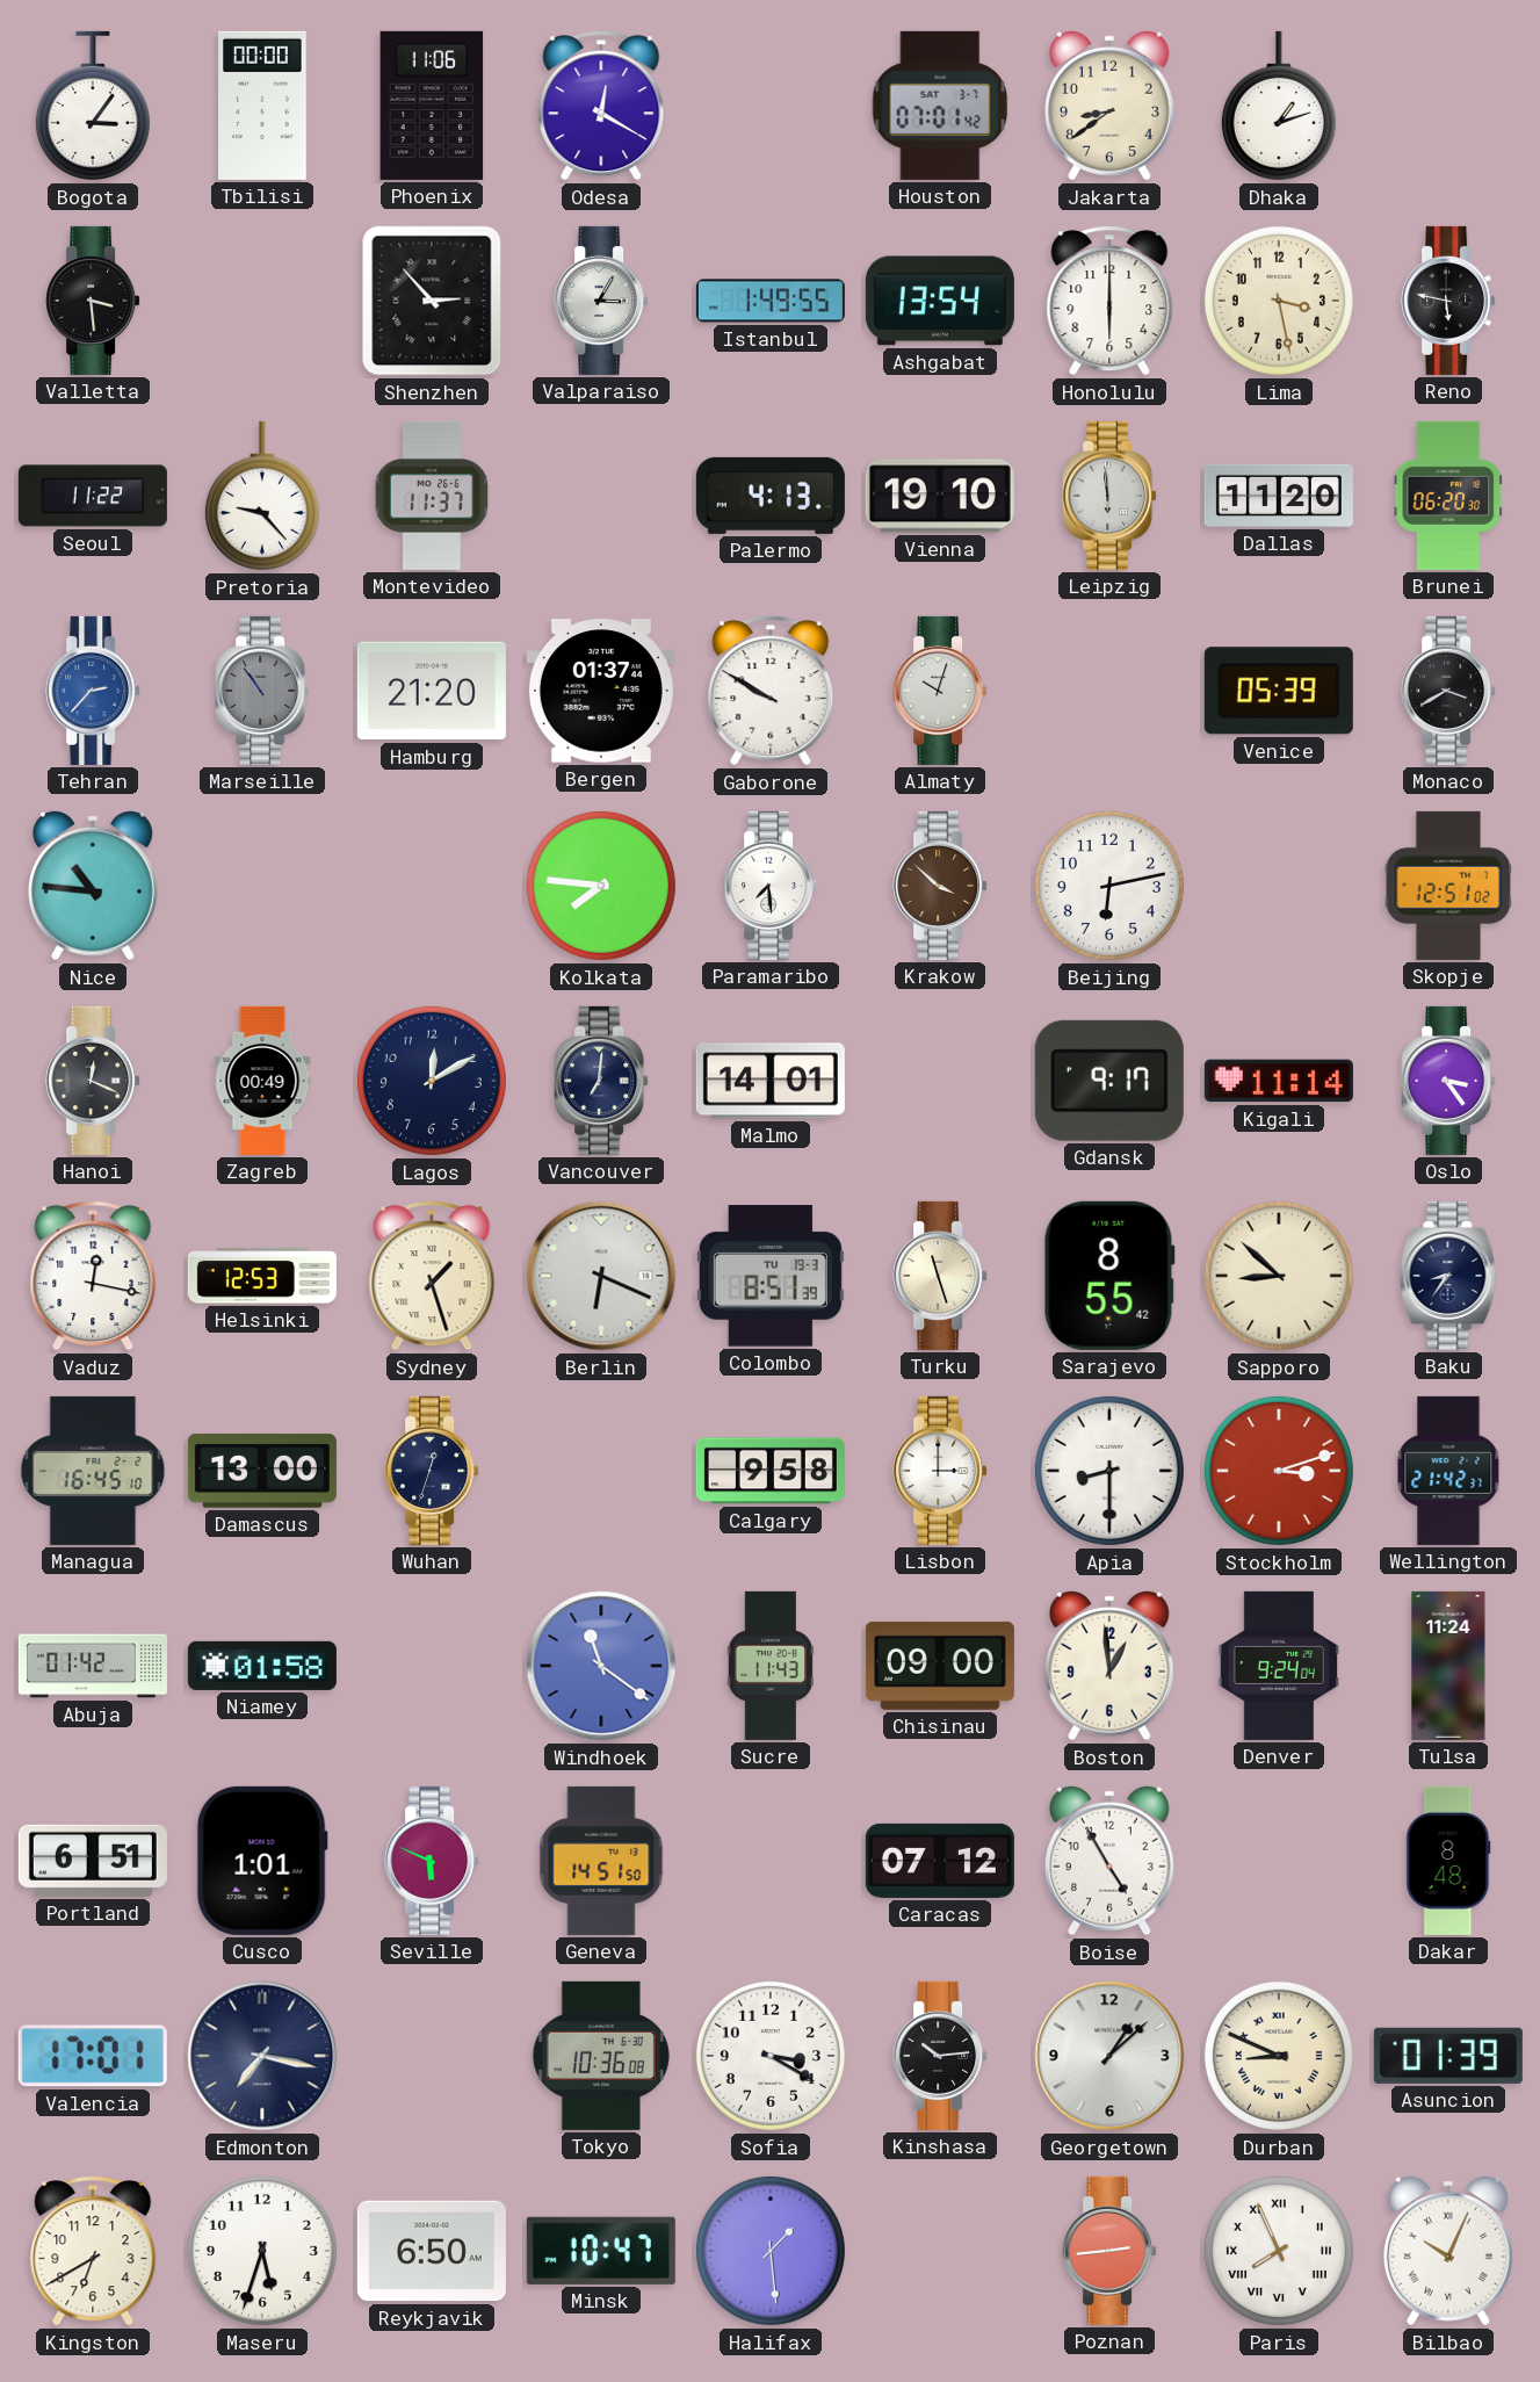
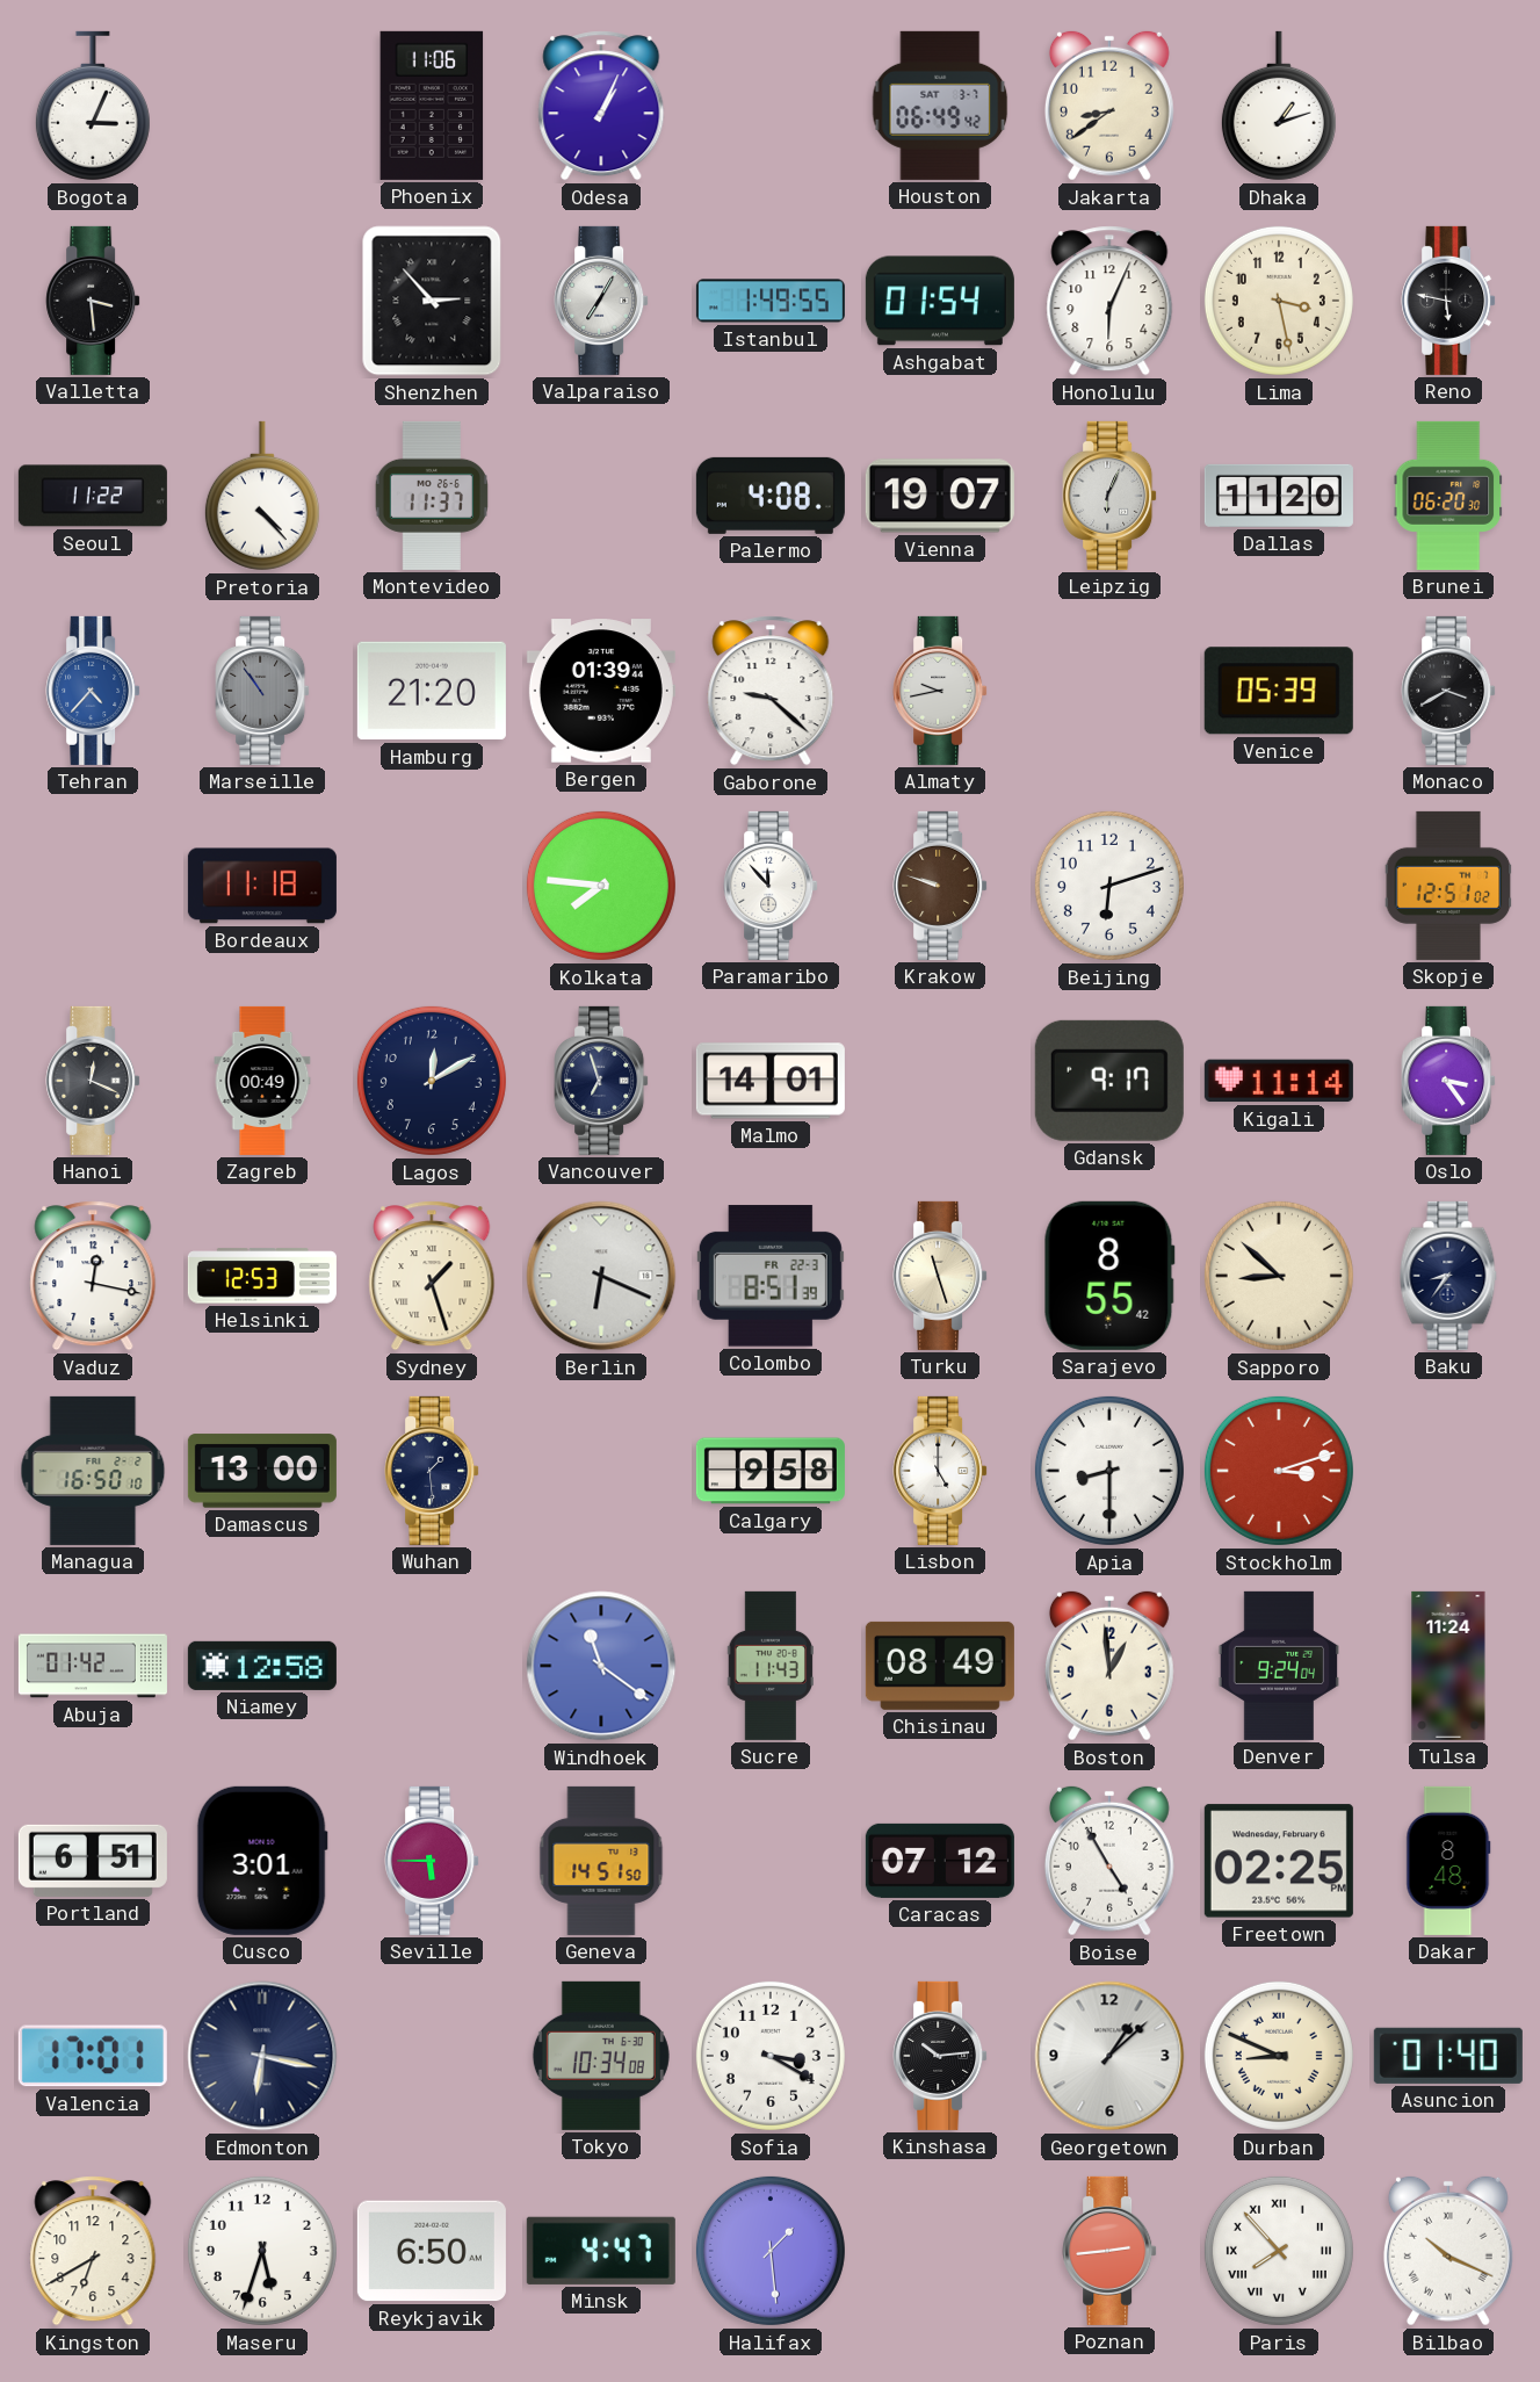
Bogota: 3:06 -> 3:04 (93, 106)
Tbilisi: 00:00 -> none (262, 106)
Odesa: 12:20 -> 1:04 (601, 106)
Houston: 07:01 -> 06:49 (940, 106)
Valparaiso: 3:05 -> 7:05 (601, 301)
Ashgabat: 13:54 -> 01:54 (940, 301)
Honolulu: 6:00 -> 6:04 (1109, 301)
Pretoria: 9:23 -> 4:23 (262, 496)
Palermo: 4:13 -> 4:08 (771, 496)
Vienna: 19:10 -> 19:07 (940, 496)
Leipzig: 5:59 -> 6:04 (1109, 496)
Tehran: 2:37 -> 4:37 (93, 691)
Bergen: 01:37 -> 01:39 (601, 691)
Gaborone: 9:50 -> 9:22 (771, 691)
Almaty: 10:03 -> 9:43 (940, 691)
Nice: 10:46 -> none (93, 886)
Bordeaux: none -> 11:18 (262, 886)
Paramaribo: 7:29 -> 11:53 (771, 886)
Krakow: 3:52 -> 9:48 (940, 886)
Beijing: 6:13 -> 6:12 (1109, 886)
Vancouver: 7:01 -> 6:57 (601, 1081)
Colombo date: TU 19-3 -> FR 22-3 (771, 1276)
Managua: 16:45 -> 16:50 (93, 1471)
Wuhan: 12:33 -> 1:29 (432, 1471)
Lisbon: 3:00 -> 5:00 (940, 1471)
Wellington: 21:42 -> none (1448, 1471)
Niamey: 01:58 -> 12:58 (262, 1666)
Chisinau: 09:00 -> 08:49 (940, 1666)
Cusco: 1:01 -> 3:01 (262, 1861)
Seville: 5:49 -> 5:45 (432, 1861)
Freetown: none -> 02:25 (1279, 1861)
Edmonton: 7:17 -> 6:17 (262, 2056)
Tokyo: 10:36 -> 10:34 (601, 2056)
Asuncion: 01:39 -> 01:40 (1448, 2056)
Minsk: 10:47 -> 4:47 (601, 2251)
Paris: 7:56 -> 7:53 (1279, 2251)
Bilbao: 10:04 -> 10:19 (1448, 2251)
